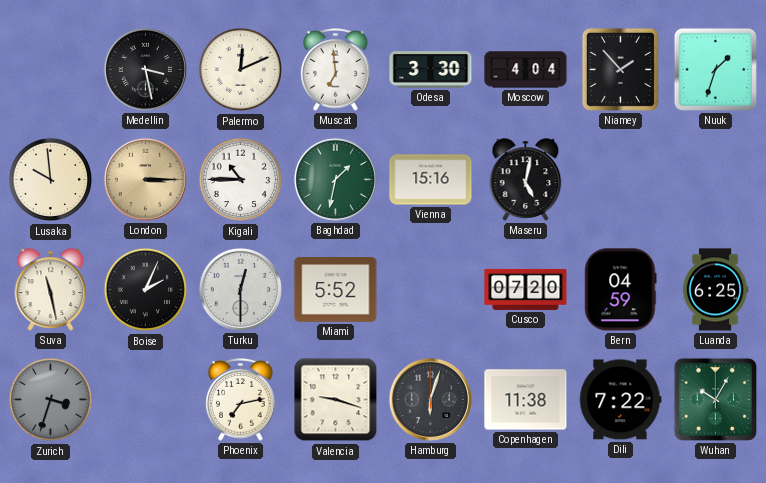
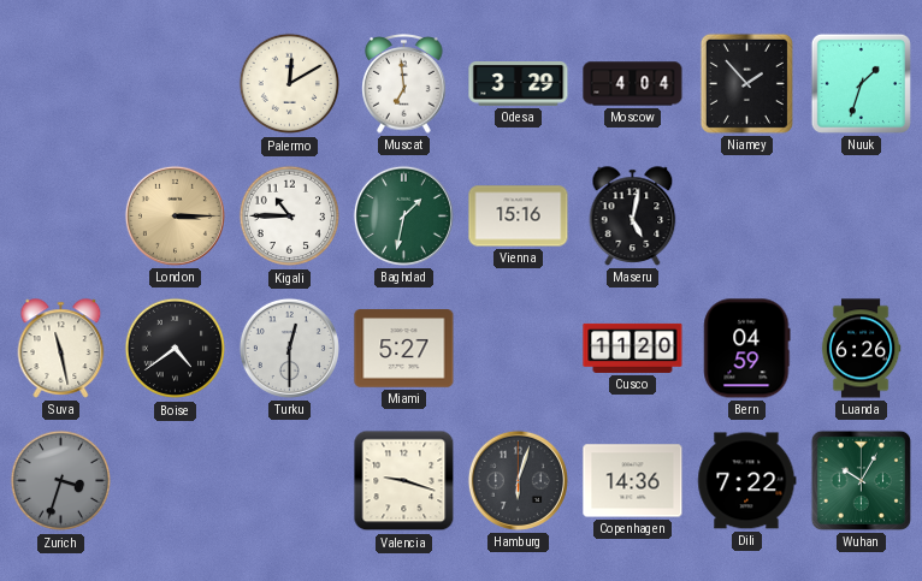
Medellin: 3:28 -> none (145, 69)
Palermo: 12:11 -> 12:10 (290, 84)
Odesa: 3:30 -> 3:29 (519, 84)
Lusaka: 9:59 -> none (51, 180)
Boise: 2:04 -> 4:39 (176, 349)
Miami: 5:52 -> 5:27 (404, 349)
Cusco: 07:20 -> 11:20 (633, 348)
Luanda: 6:25 -> 6:26 (861, 349)
Phoenix: 7:13 -> none (241, 400)
Copenhagen: 11:38 -> 14:36 (633, 481)
